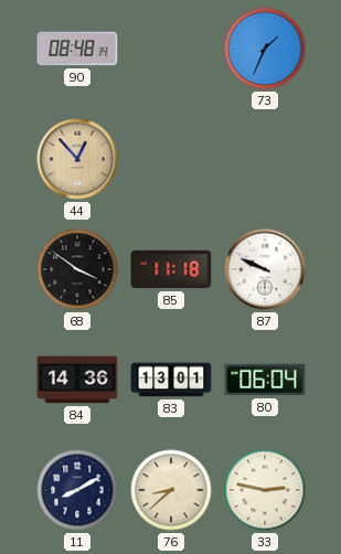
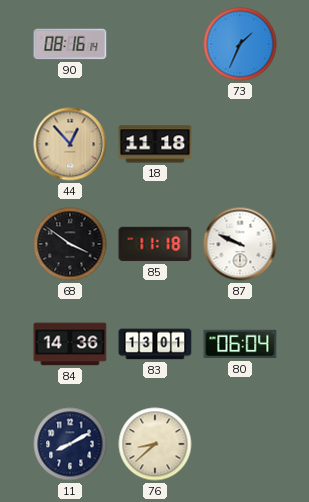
90: 08:48 -> 08:16 (70, 44)
18: none -> 11:18 (155, 144)
33: 2:47 -> none (265, 490)
